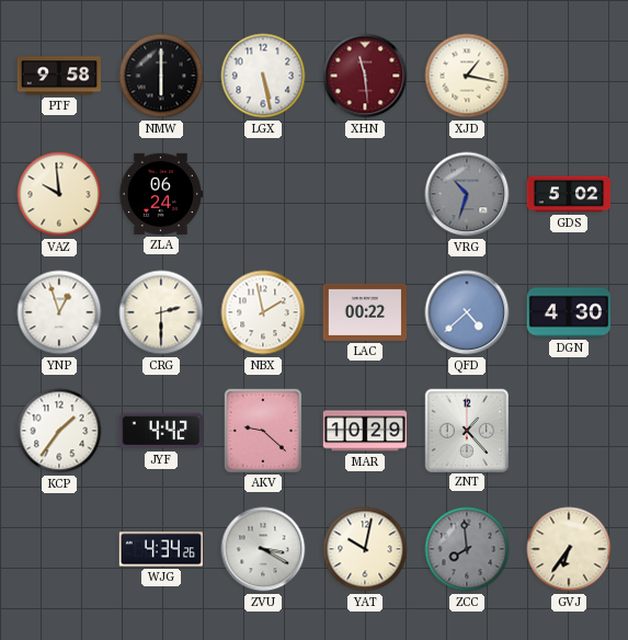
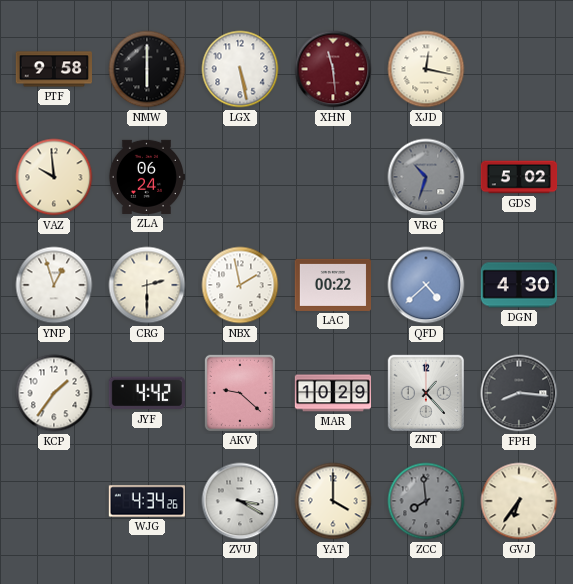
XJD: 1:17 -> 12:17 (426, 69)
FPH: none -> 8:16 (519, 393)
YAT: 10:02 -> 4:00 (333, 501)
